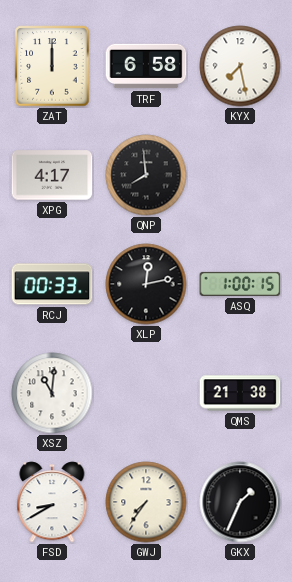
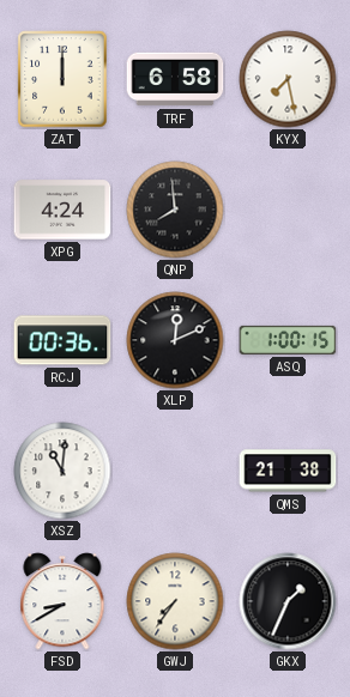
XPG: 4:17 -> 4:24 (62, 210)
RCJ: 00:33 -> 00:36 (62, 340)
XLP: 12:13 -> 12:11 (175, 340)
